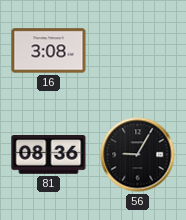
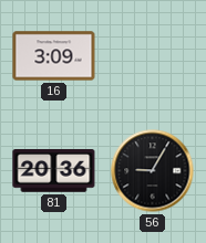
16: 3:08 -> 3:09 (54, 56)
81: 08:36 -> 20:36 (54, 171)
